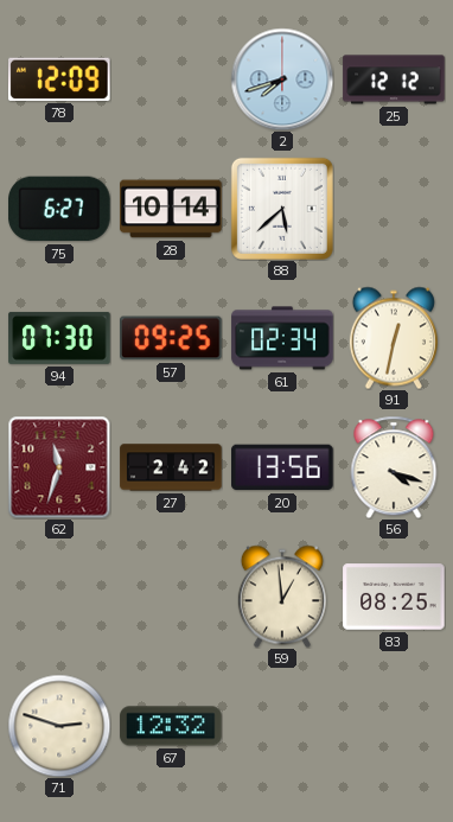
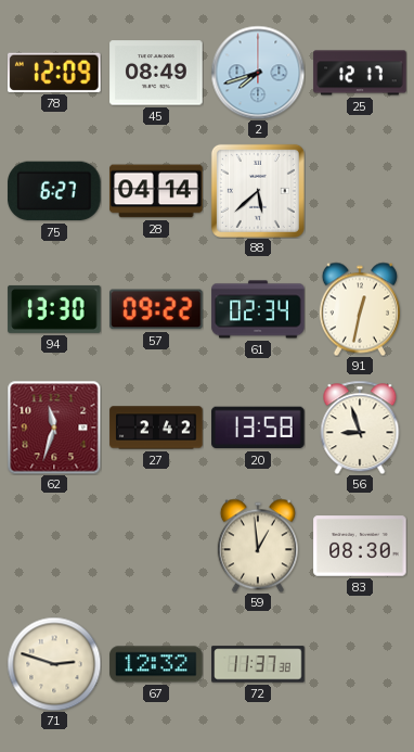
45: none -> 08:49 (156, 73)
25: 12:12 -> 12:17 (360, 73)
28: 10:14 -> 04:14 (156, 191)
94: 07:30 -> 13:30 (54, 309)
57: 09:25 -> 09:22 (157, 309)
20: 13:56 -> 13:58 (258, 428)
56: 4:18 -> 8:57 (360, 428)
83: 08:25 -> 08:30 (360, 546)
72: none -> 11:37 (258, 664)
